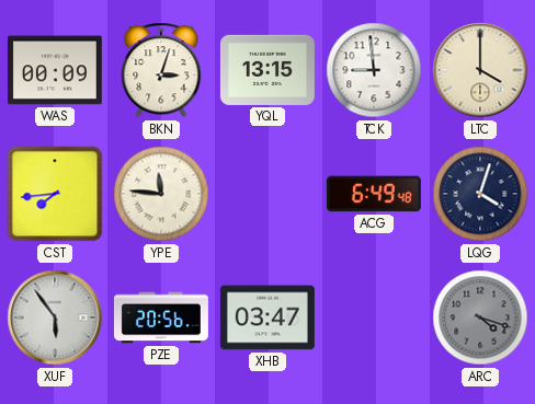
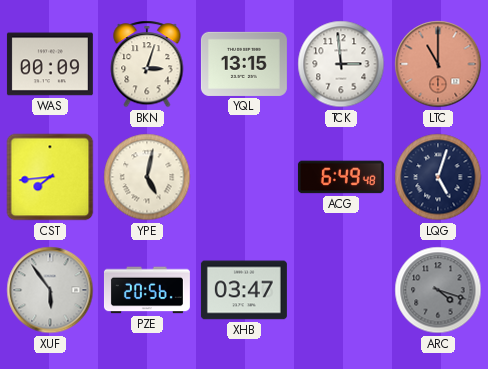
TCK: 8:59 -> 2:59 (341, 64)
LTC: 4:00 -> 11:00 (438, 64)
LTC dial: cream -> salmon (438, 64)
YPE: 11:46 -> 5:02 (147, 177)
LQG: 4:03 -> 5:03 (438, 177)
